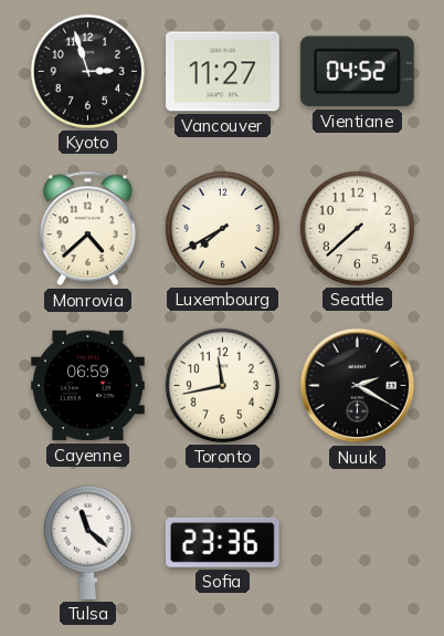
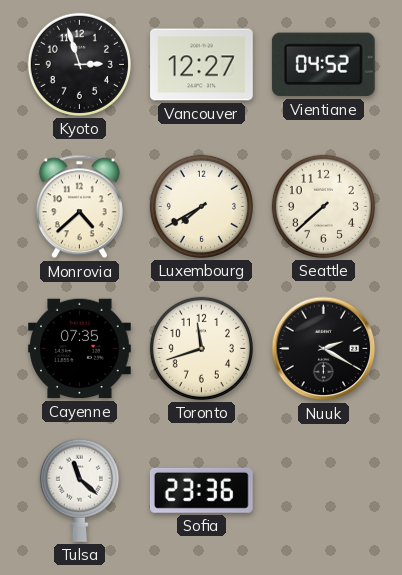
Vancouver: 11:27 -> 12:27 (202, 65)
Cayenne: 06:59 -> 07:35 (80, 349)
Toronto: 11:43 -> 11:42 (201, 348)
